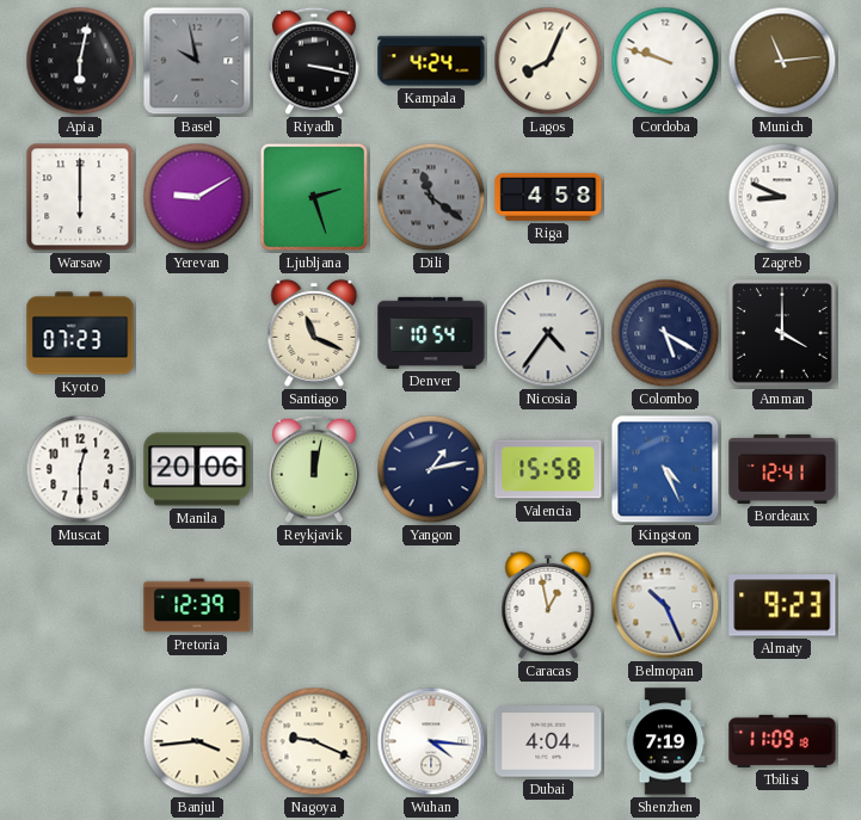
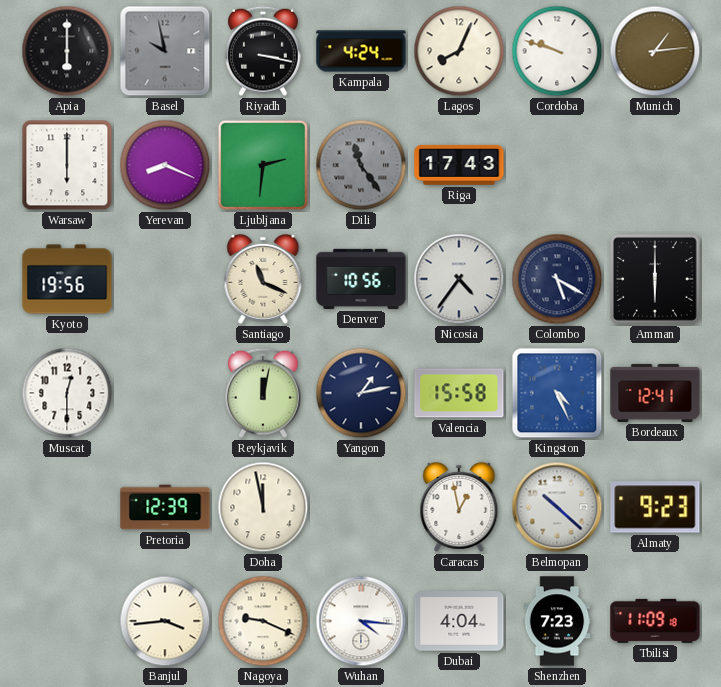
Apia: 6:02 -> 6:00 (67, 51)
Munich: 11:14 -> 1:14 (655, 51)
Yerevan: 9:10 -> 8:19 (165, 165)
Ljubljana: 2:27 -> 2:31 (263, 165)
Dili: 11:21 -> 11:24 (361, 165)
Riga: 4:58 -> 17:43 (459, 165)
Zagreb: 8:49 -> none (782, 197)
Kyoto: 07:23 -> 19:56 (67, 279)
Denver: 10:54 -> 10:56 (361, 279)
Amman: 4:00 -> 6:00 (656, 280)
Manila: 20:06 -> none (197, 469)
Doha: none -> 11:58 (263, 507)
Belmopan: 10:26 -> 10:22 (557, 507)
Shenzhen: 7:19 -> 7:23 (557, 621)
